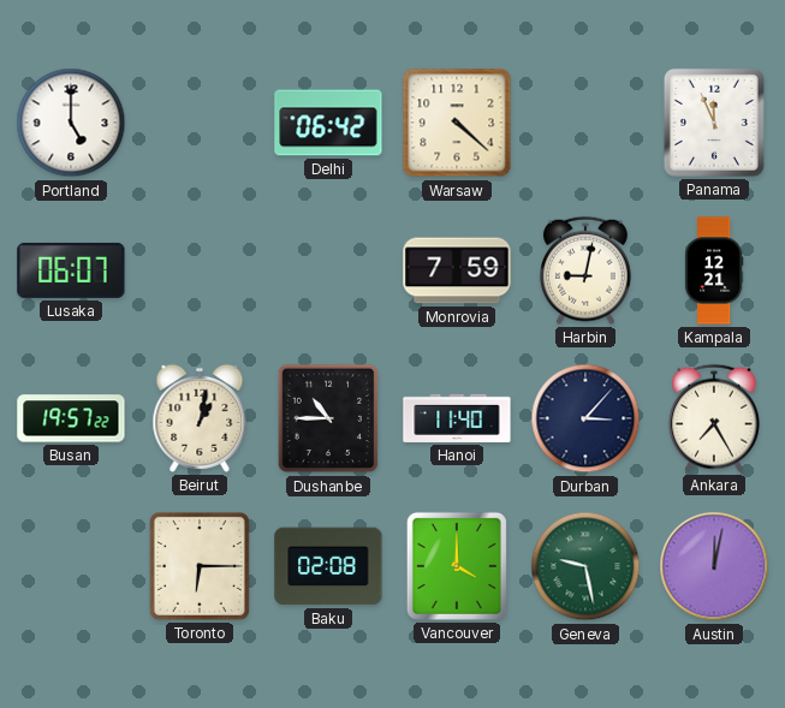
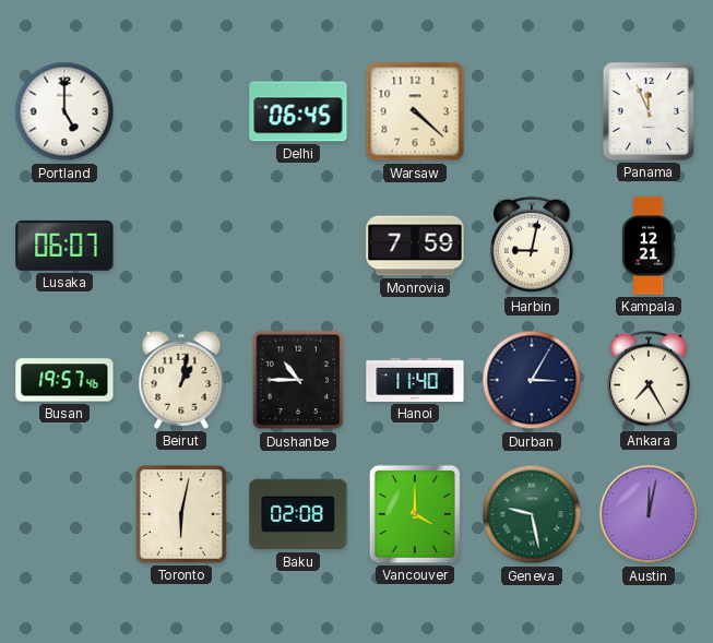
Delhi: 06:42 -> 06:45 (298, 111)
Busan: 19:57:22 -> 19:57:46 (64, 380)
Durban: 3:07 -> 3:05 (532, 380)
Toronto: 6:15 -> 6:02 (181, 514)
